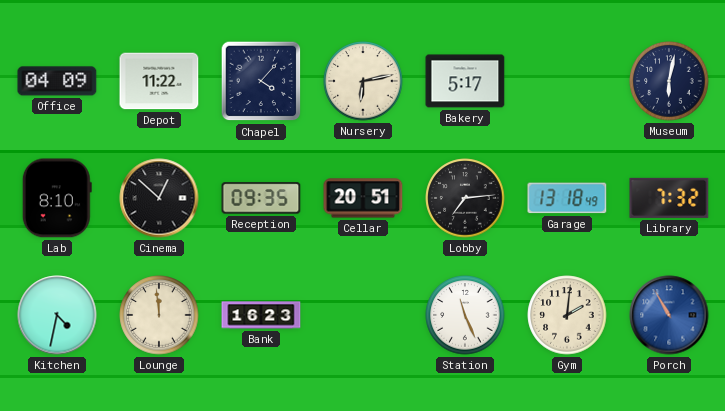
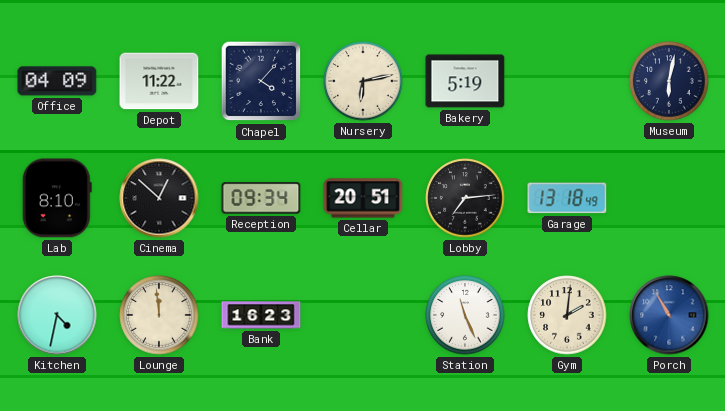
Bakery: 5:17 -> 5:19 (465, 81)
Reception: 09:35 -> 09:34 (261, 198)
Library: 7:32 -> none (669, 198)
